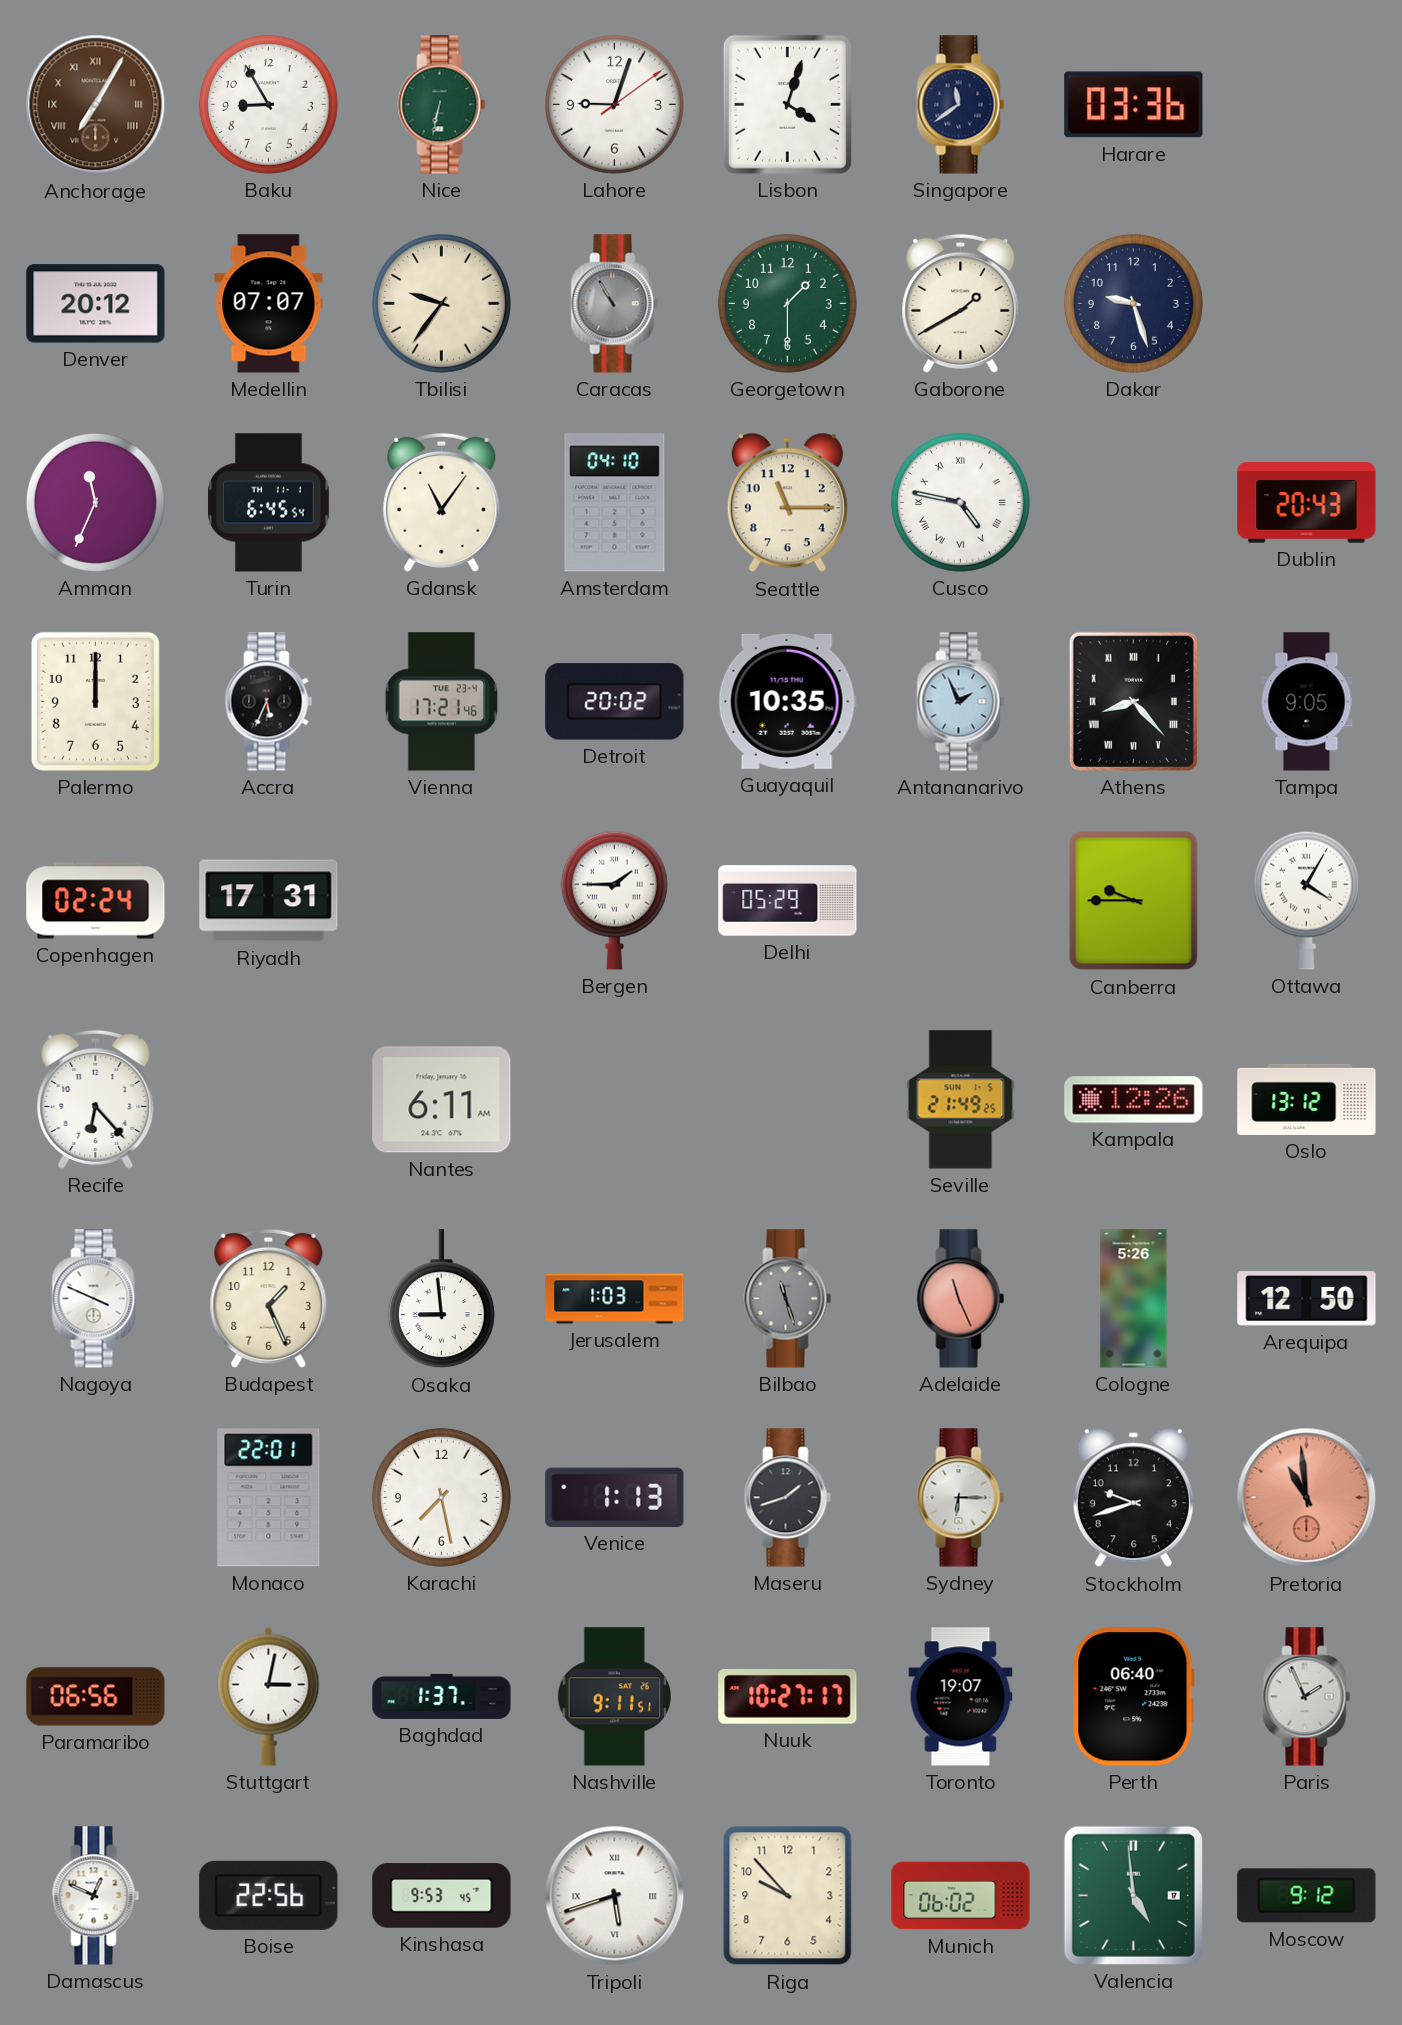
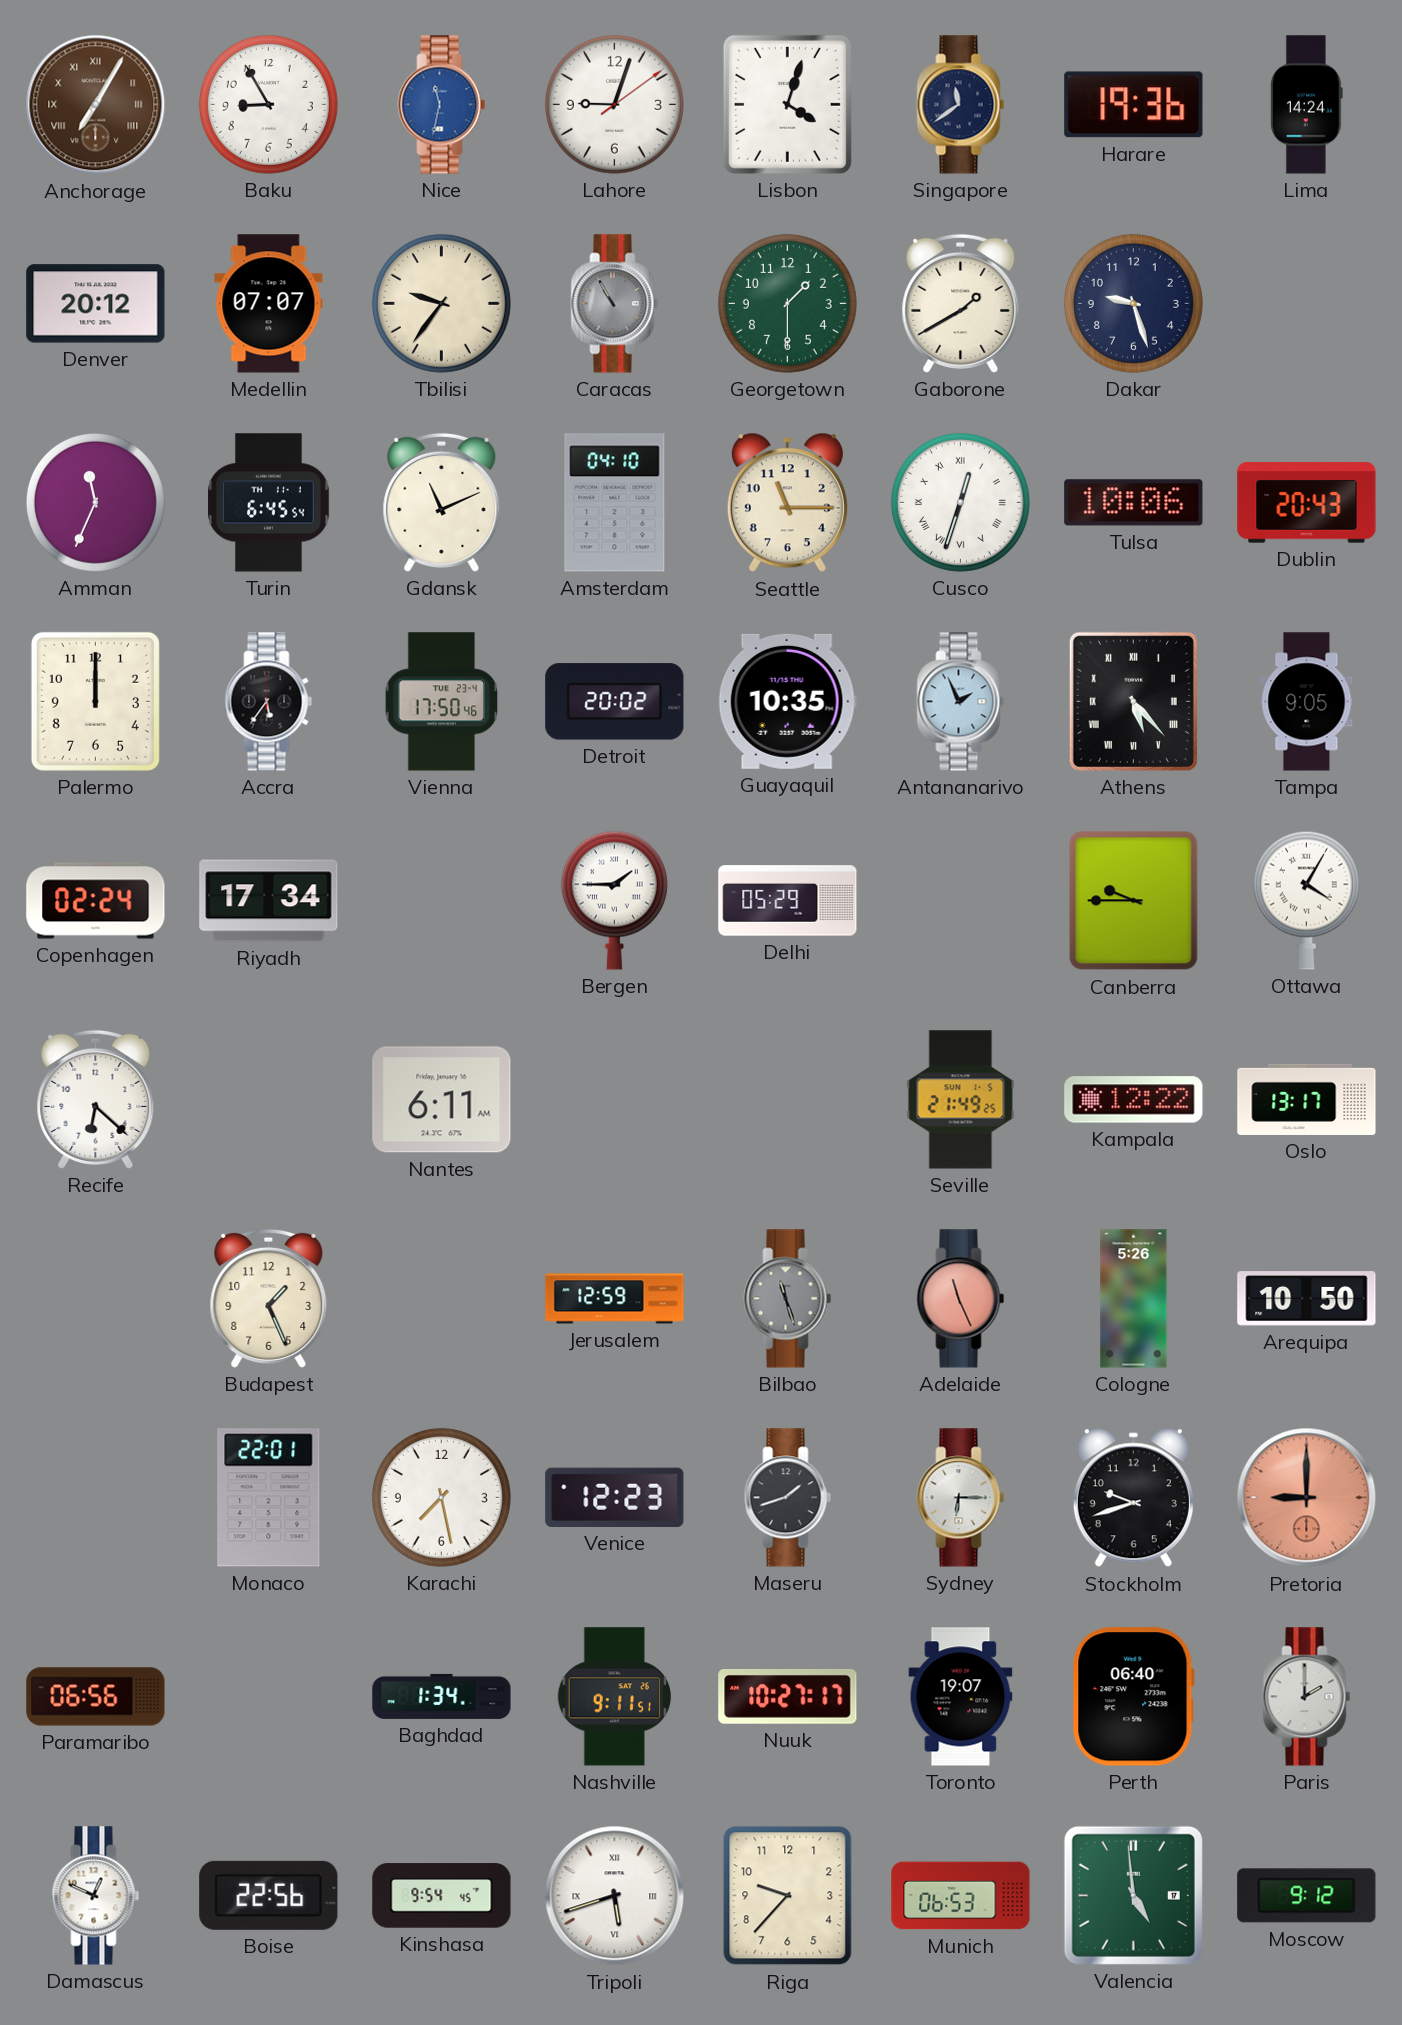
Nice: 6:32 -> 11:32 (442, 105)
Nice dial: green -> blue (442, 105)
Harare: 03:36 -> 19:36 (1134, 105)
Lima: none -> 14:24 (1306, 105)
Gdansk: 11:06 -> 11:11 (442, 502)
Cusco: 4:47 -> 12:33 (960, 502)
Tulsa: none -> 10:06 (1134, 503)
Accra: 5:34 -> 5:36 (269, 702)
Vienna: 17:21 -> 17:50 (442, 702)
Athens: 8:23 -> 5:23 (1133, 701)
Riyadh: 17:31 -> 17:34 (269, 901)
Recife: 6:23 -> 6:22 (96, 1099)
Kampala: 12:26 -> 12:22 (1134, 1100)
Oslo: 13:12 -> 13:17 (1307, 1099)
Nagoya: 3:49 -> none (96, 1299)
Osaka: 8:59 -> none (441, 1299)
Jerusalem: 1:03 -> 12:59 (615, 1299)
Arequipa: 12:50 -> 10:50 (1307, 1299)
Venice: 1:13 -> 12:23 (615, 1497)
Pretoria: 10:59 -> 9:00 (1307, 1498)
Stuttgart: 3:02 -> none (269, 1696)
Baghdad: 1:37 -> 1:34 (442, 1696)
Paris: 1:56 -> 2:00 (1307, 1697)
Kinshasa: 9:53 -> 9:54 (442, 1896)
Riga: 9:53 -> 9:37 (788, 1896)
Munich: 06:02 -> 06:53 (961, 1896)
